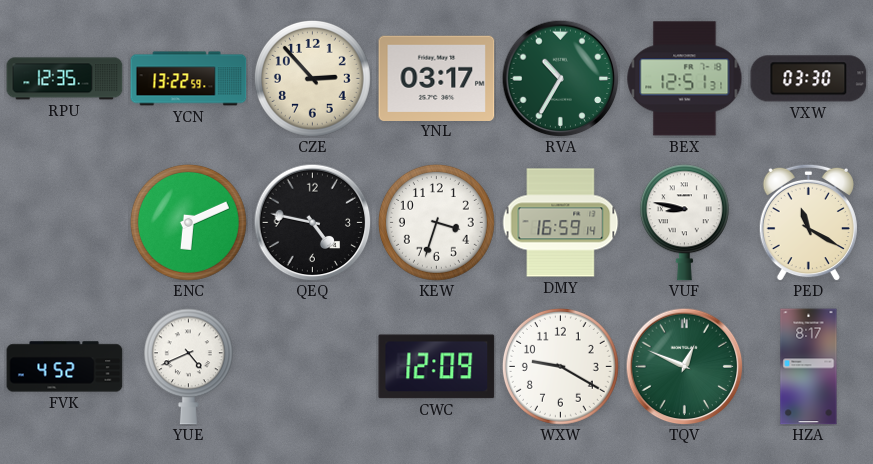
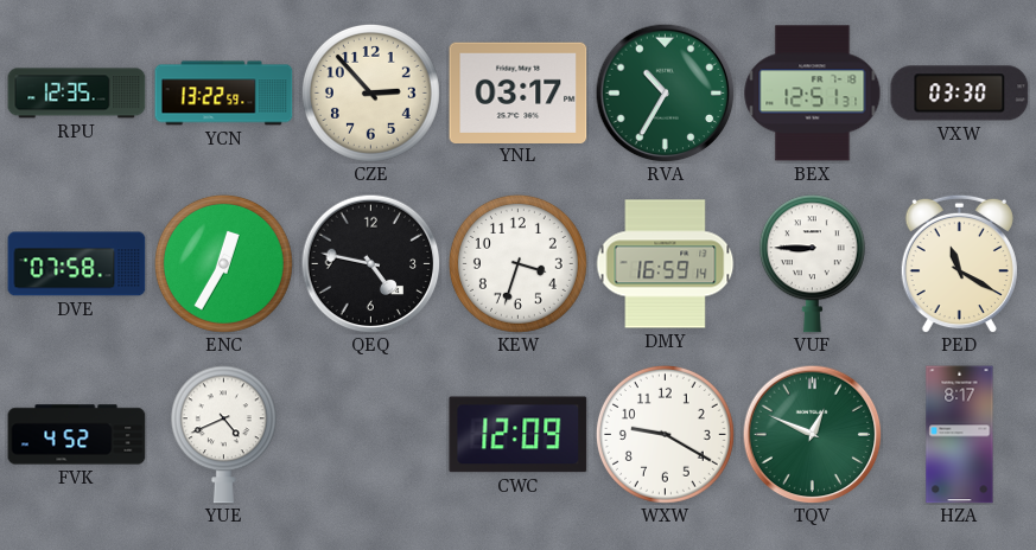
DVE: none -> 07:58 (77, 264)
ENC: 6:11 -> 12:35 (223, 263)
VUF: 8:47 -> 8:45 (812, 264)
